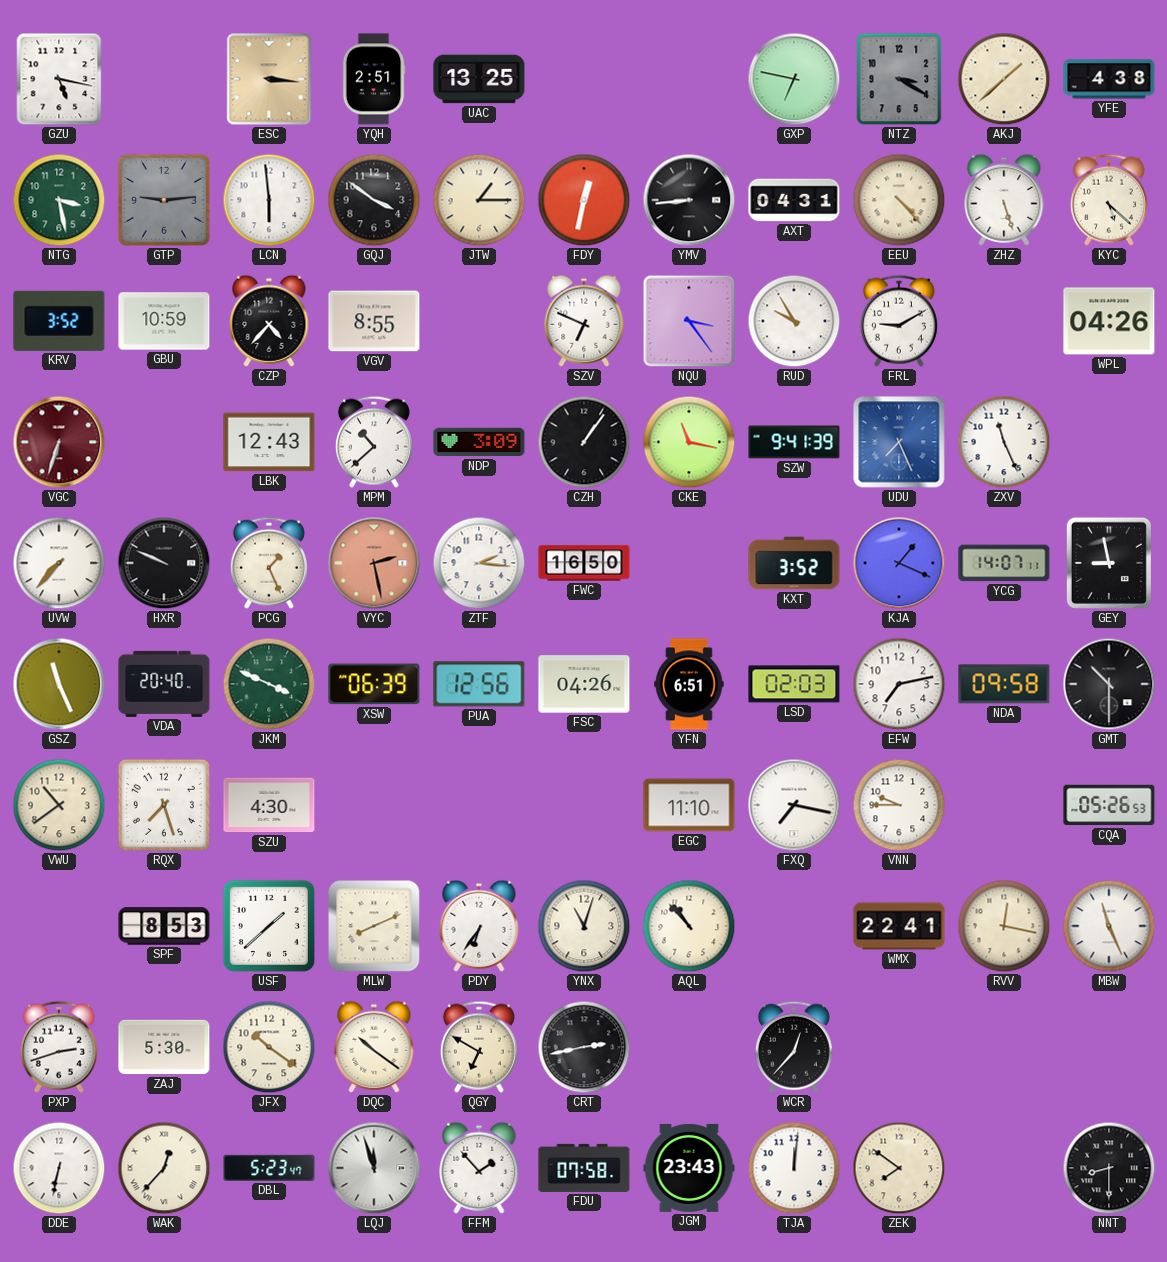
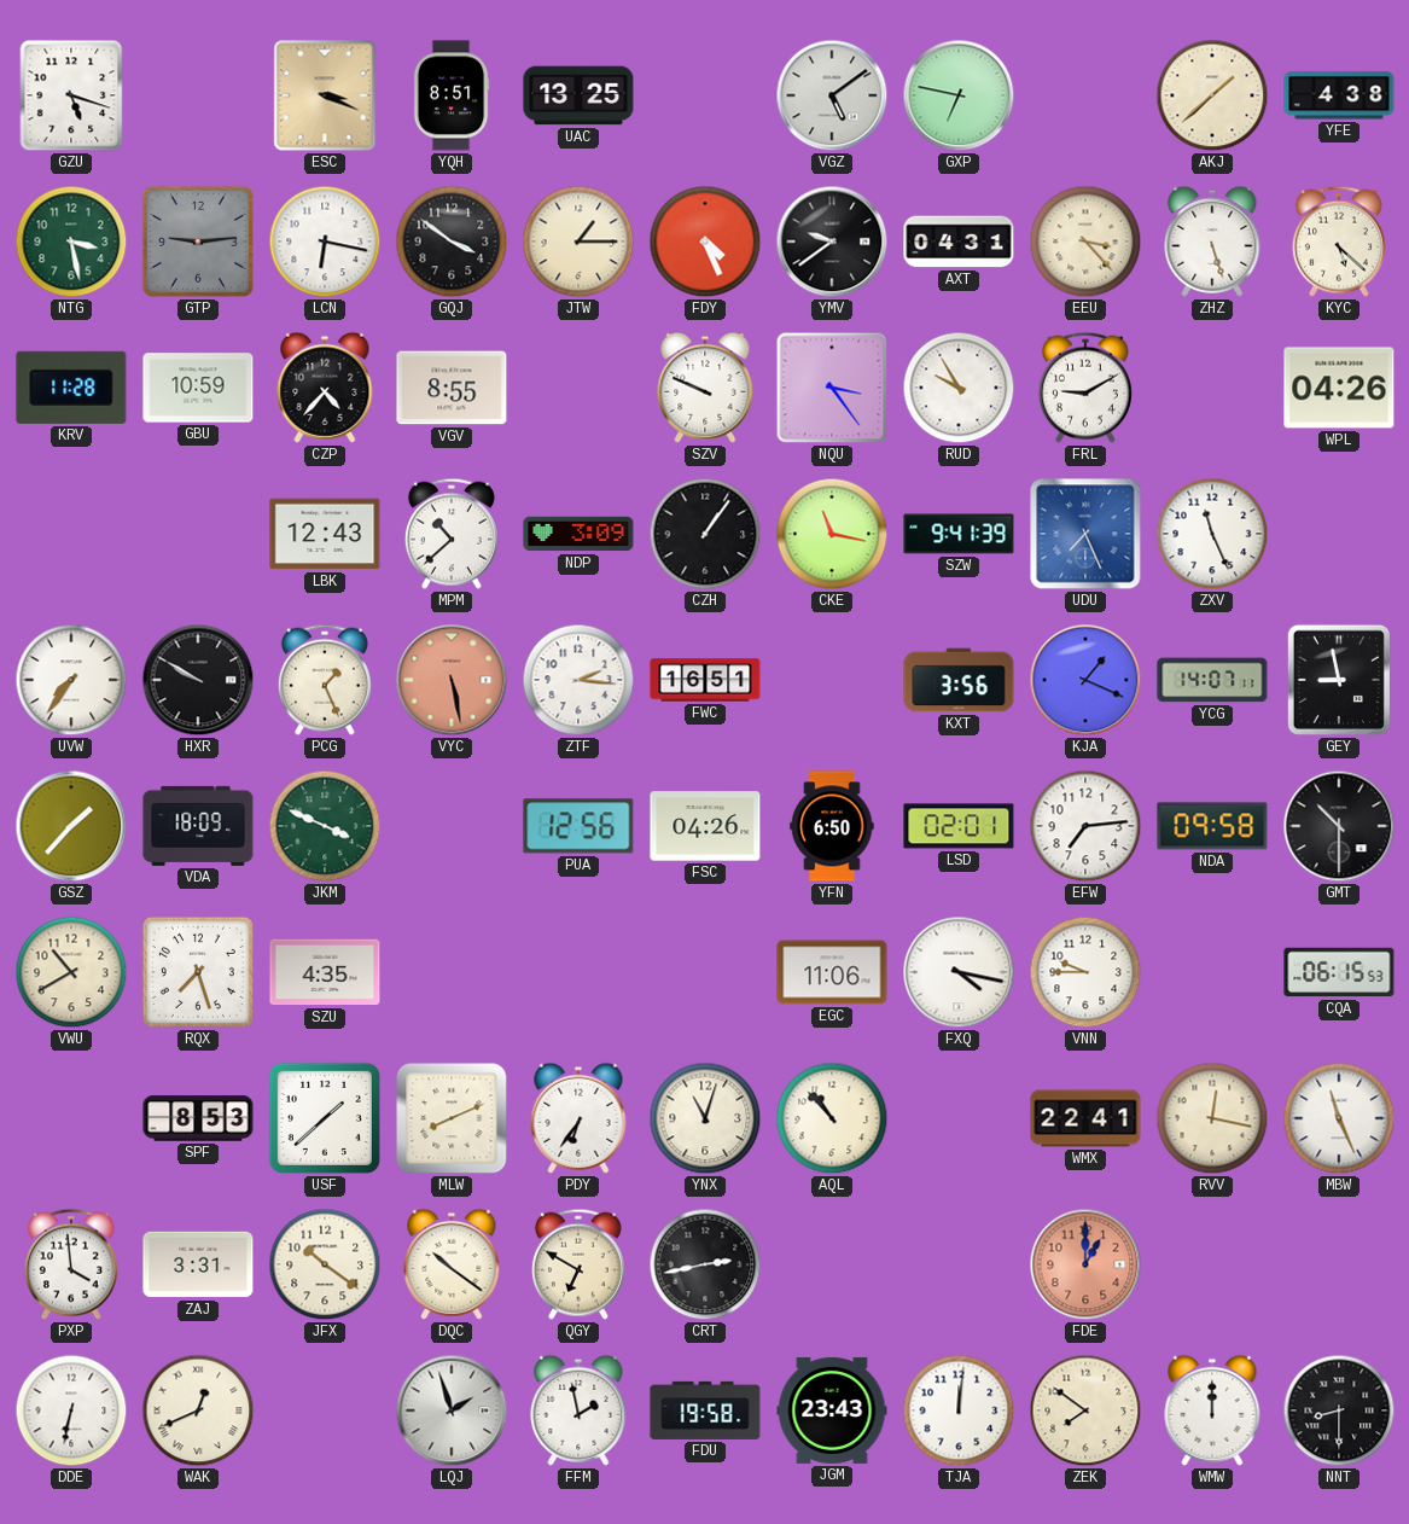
GZU: 5:17 -> 5:18 (71, 95)
ESC: 3:16 -> 3:19 (325, 95)
YQH: 2:51 -> 8:51 (452, 95)
VGZ: none -> 5:09 (832, 95)
NTZ: 3:20 -> none (899, 79)
LCN: 5:59 -> 6:17 (325, 242)
FDY: 12:32 -> 4:26 (705, 242)
YMV: 8:44 -> 9:39 (832, 242)
EEU: 4:23 -> 3:23 (1085, 242)
KRV: 3:52 -> 11:28 (71, 388)
SZV: 6:49 -> 9:49 (705, 388)
VGC: 6:33 -> none (59, 442)
UVW: 7:37 -> 7:36 (71, 680)
HXR: 9:49 -> 9:50 (198, 680)
VYC: 2:28 -> 5:28 (452, 680)
FWC: 16:50 -> 16:51 (705, 680)
KXT: 3:52 -> 3:56 (959, 680)
GSZ: 11:26 -> 1:37 (71, 826)
VDA: 20:40 -> 18:09 (198, 826)
XSW: 06:39 -> none (374, 684)
YFN: 6:51 -> 6:50 (832, 826)
LSD: 02:03 -> 02:01 (959, 826)
EFW: 7:13 -> 7:14 (1085, 826)
VWU: 10:39 -> 10:40 (71, 972)
SZU: 4:30 -> 4:35 (325, 972)
EGC: 11:10 -> 11:06 (832, 972)
FXQ: 7:17 -> 4:17 (959, 972)
CQA: 05:26 -> 06:15 (1339, 972)
PXP: 2:42 -> 3:59 (71, 1264)
ZAJ: 5:30 -> 3:31 (198, 1264)
WCR: 12:37 -> none (794, 1047)
FDE: none -> 1:00 (1085, 1264)
WAK: 12:37 -> 12:41 (198, 1410)
DBL: 5:23 -> none (269, 1168)
LQJ: 11:57 -> 1:57 (452, 1410)
FFM: 1:53 -> 1:58 (578, 1410)
FDU: 07:58 -> 19:58 (705, 1410)
WMW: none -> 12:00 (1212, 1410)
